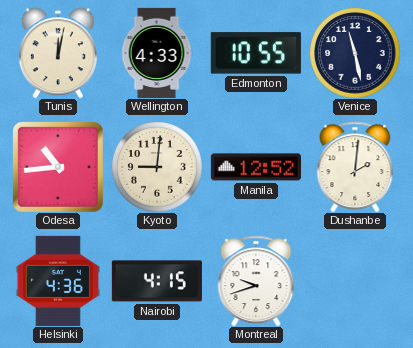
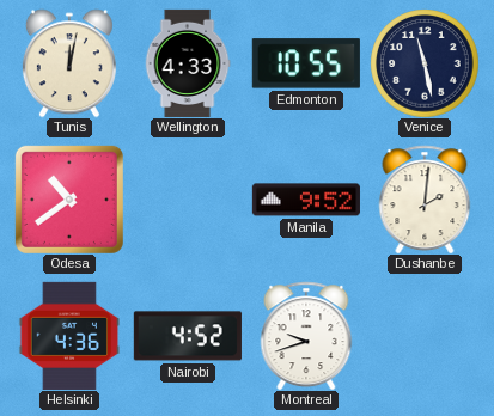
Odesa: 10:44 -> 10:39 (69, 200)
Kyoto: 9:01 -> none (157, 167)
Manila: 12:52 -> 9:52 (306, 200)
Nairobi: 4:15 -> 4:52 (188, 336)
